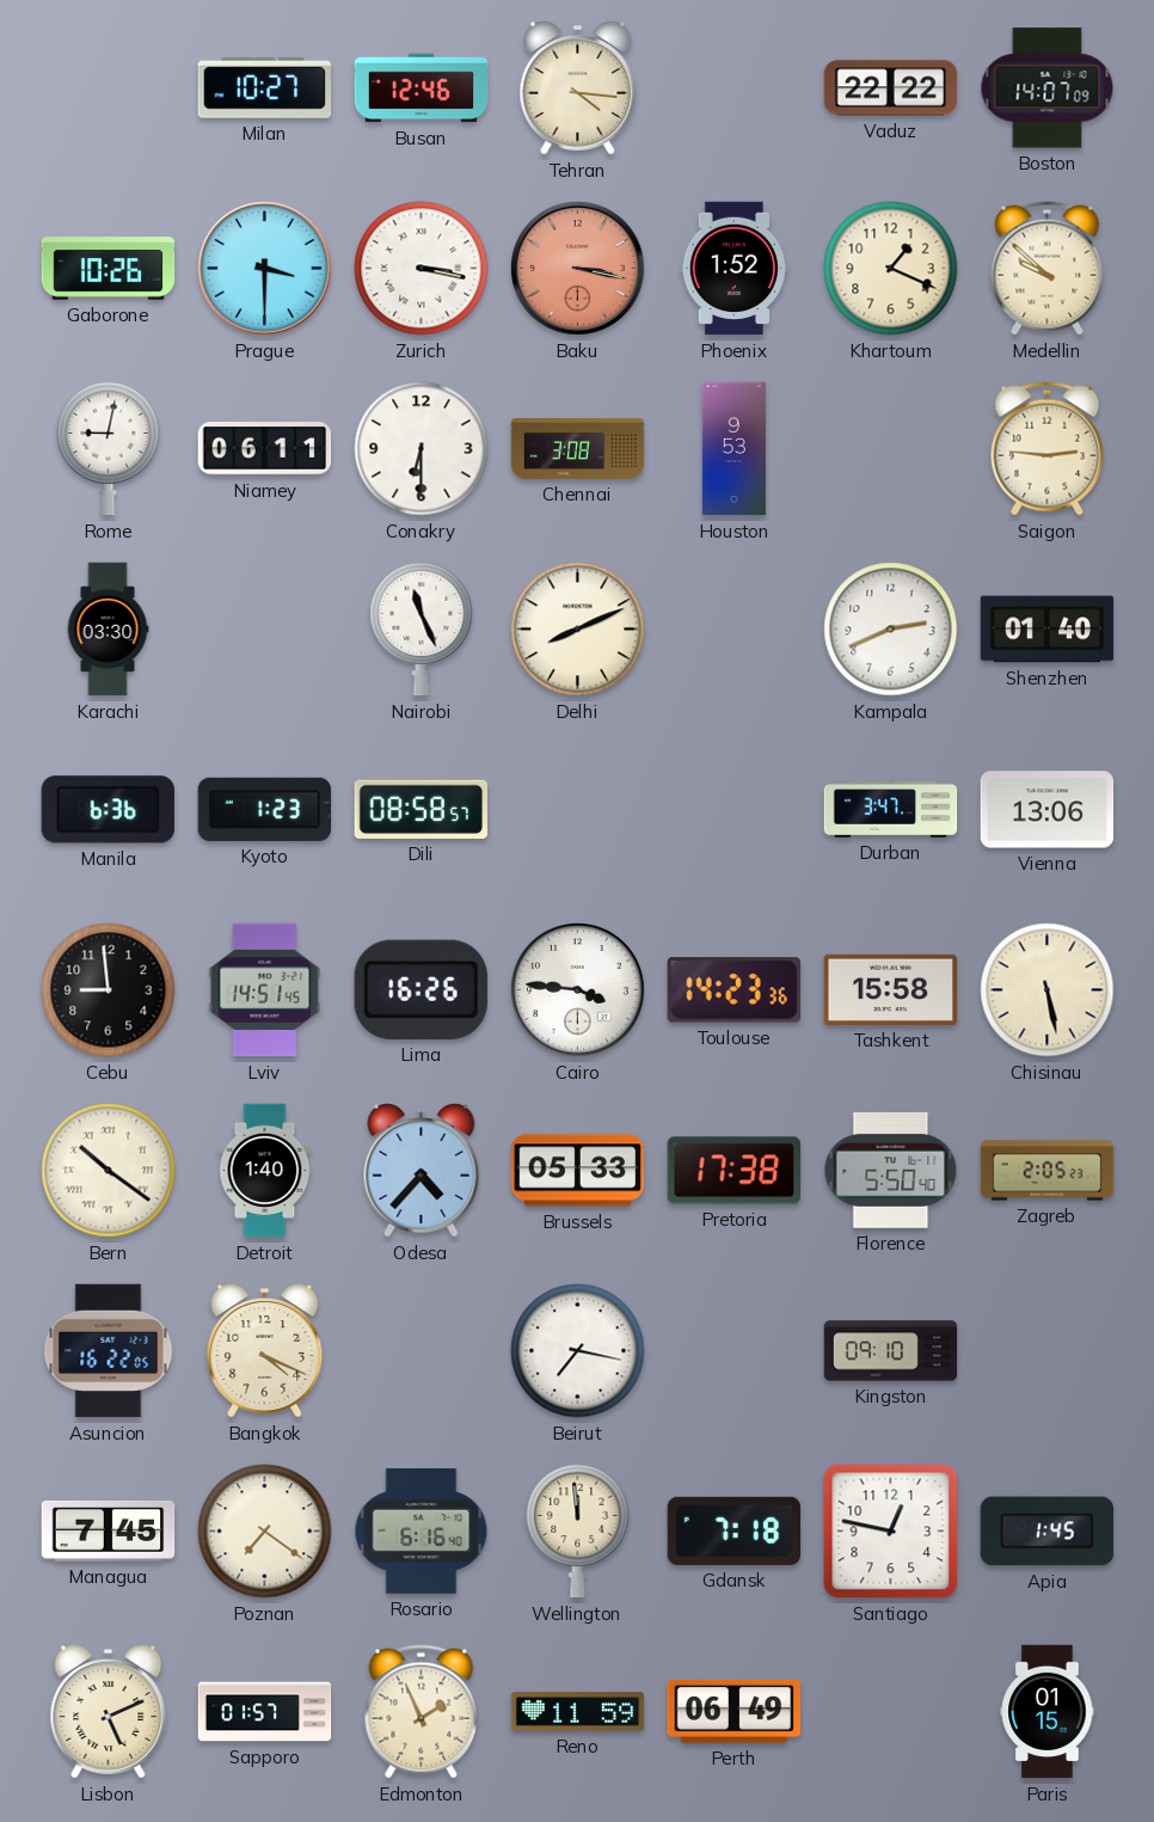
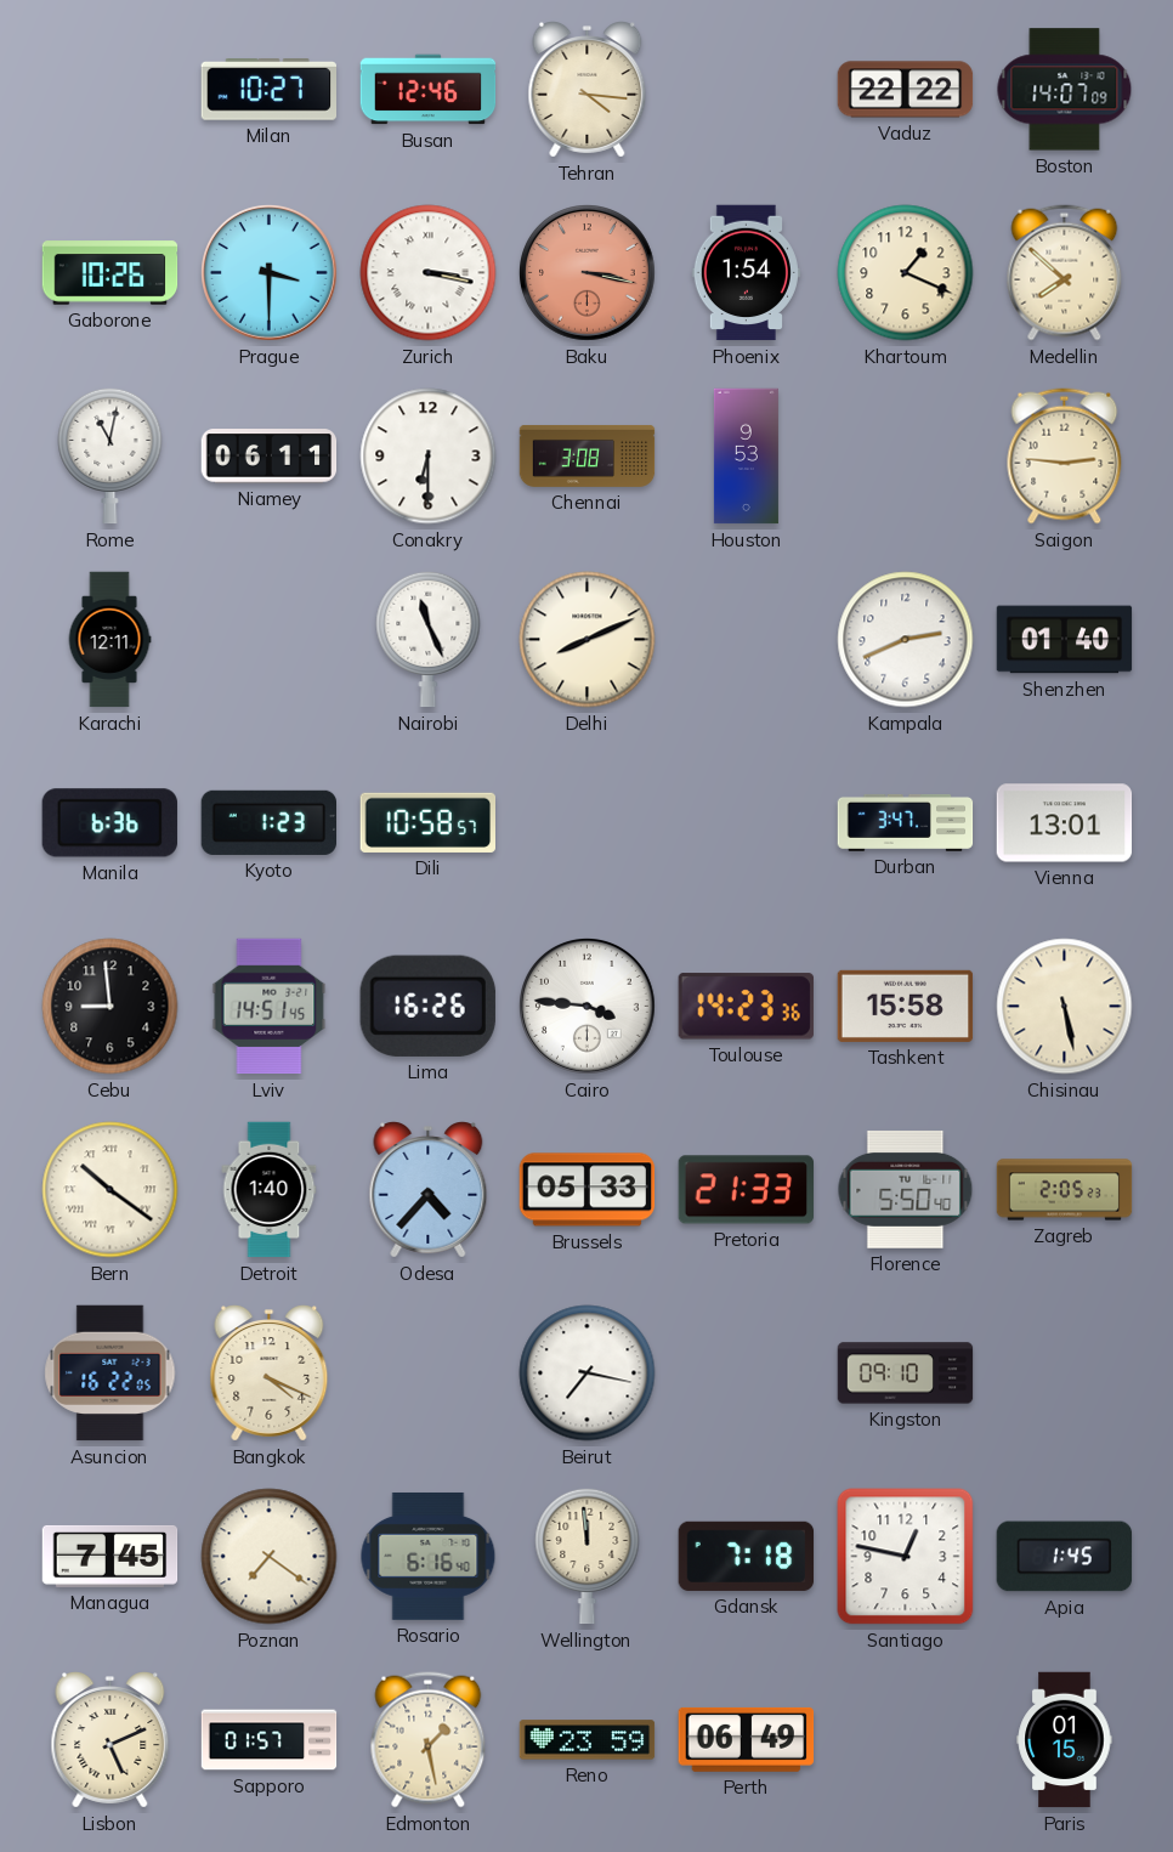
Phoenix: 1:52 -> 1:54 (746, 273)
Medellin: 9:52 -> 7:52 (1065, 273)
Rome: 9:02 -> 11:02 (110, 455)
Karachi: 03:30 -> 12:11 (109, 640)
Dili: 08:58 -> 10:58 (427, 822)
Vienna: 13:06 -> 13:01 (1065, 823)
Pretoria: 17:38 -> 21:33 (747, 1190)
Edmonton: 1:56 -> 1:28 (429, 1740)
Reno: 11:59 -> 23:59 (588, 1740)
